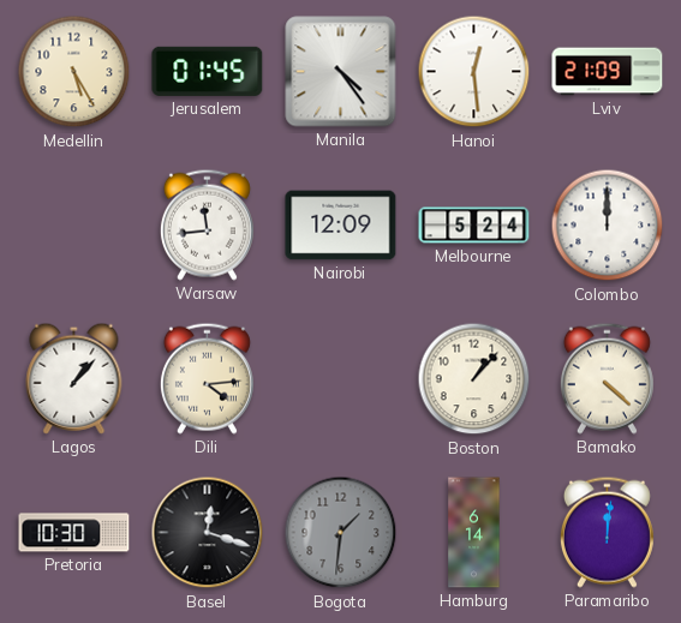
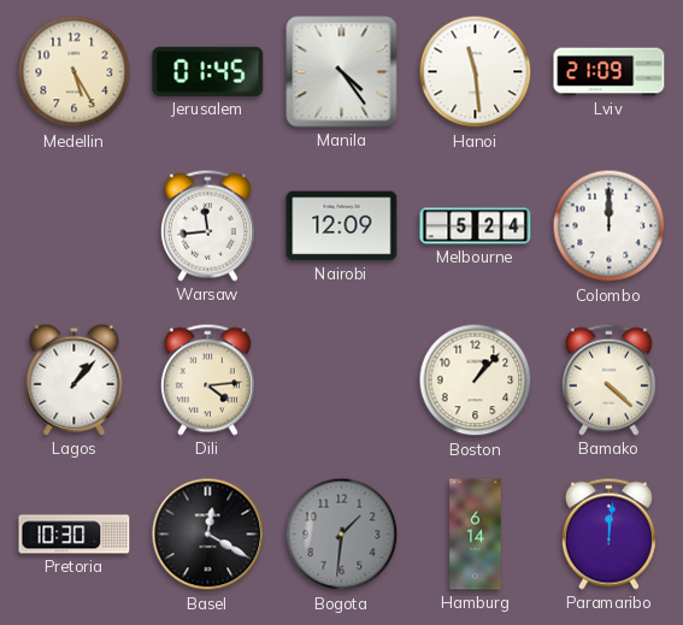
Hanoi: 12:29 -> 11:29 (476, 72)
Basel: 12:18 -> 12:20 (208, 535)
